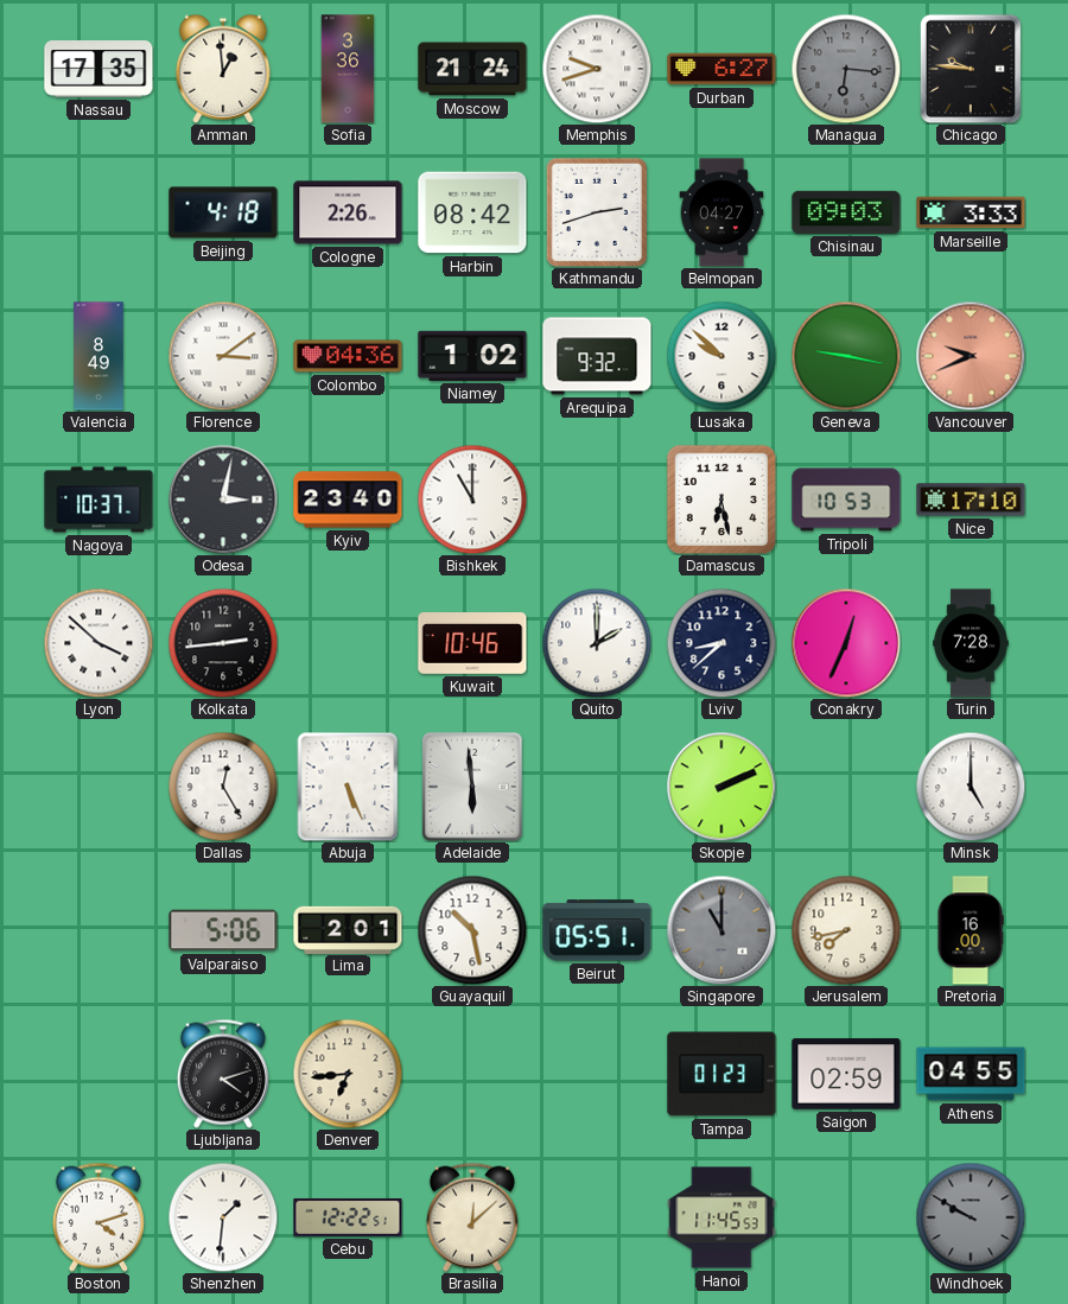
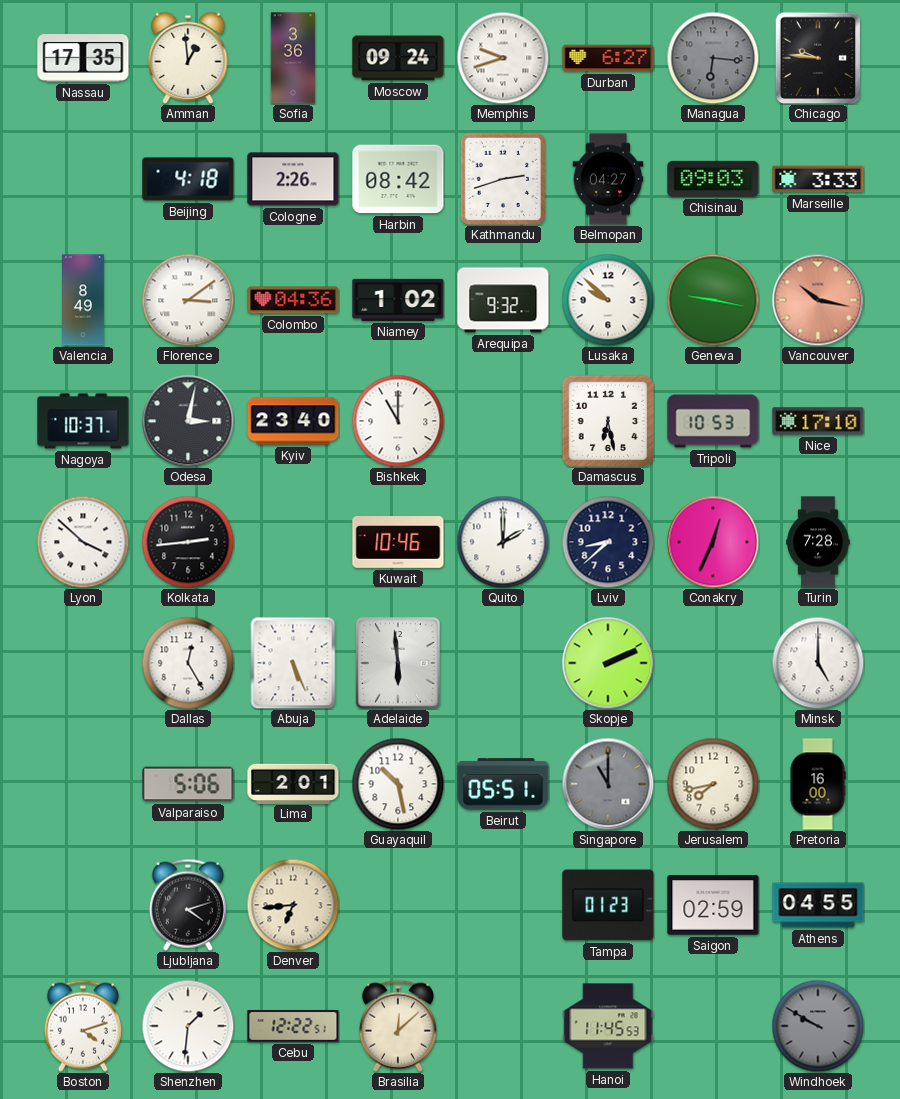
Moscow: 21:24 -> 09:24 (398, 58)
Vancouver: 9:41 -> 10:17 (818, 300)
